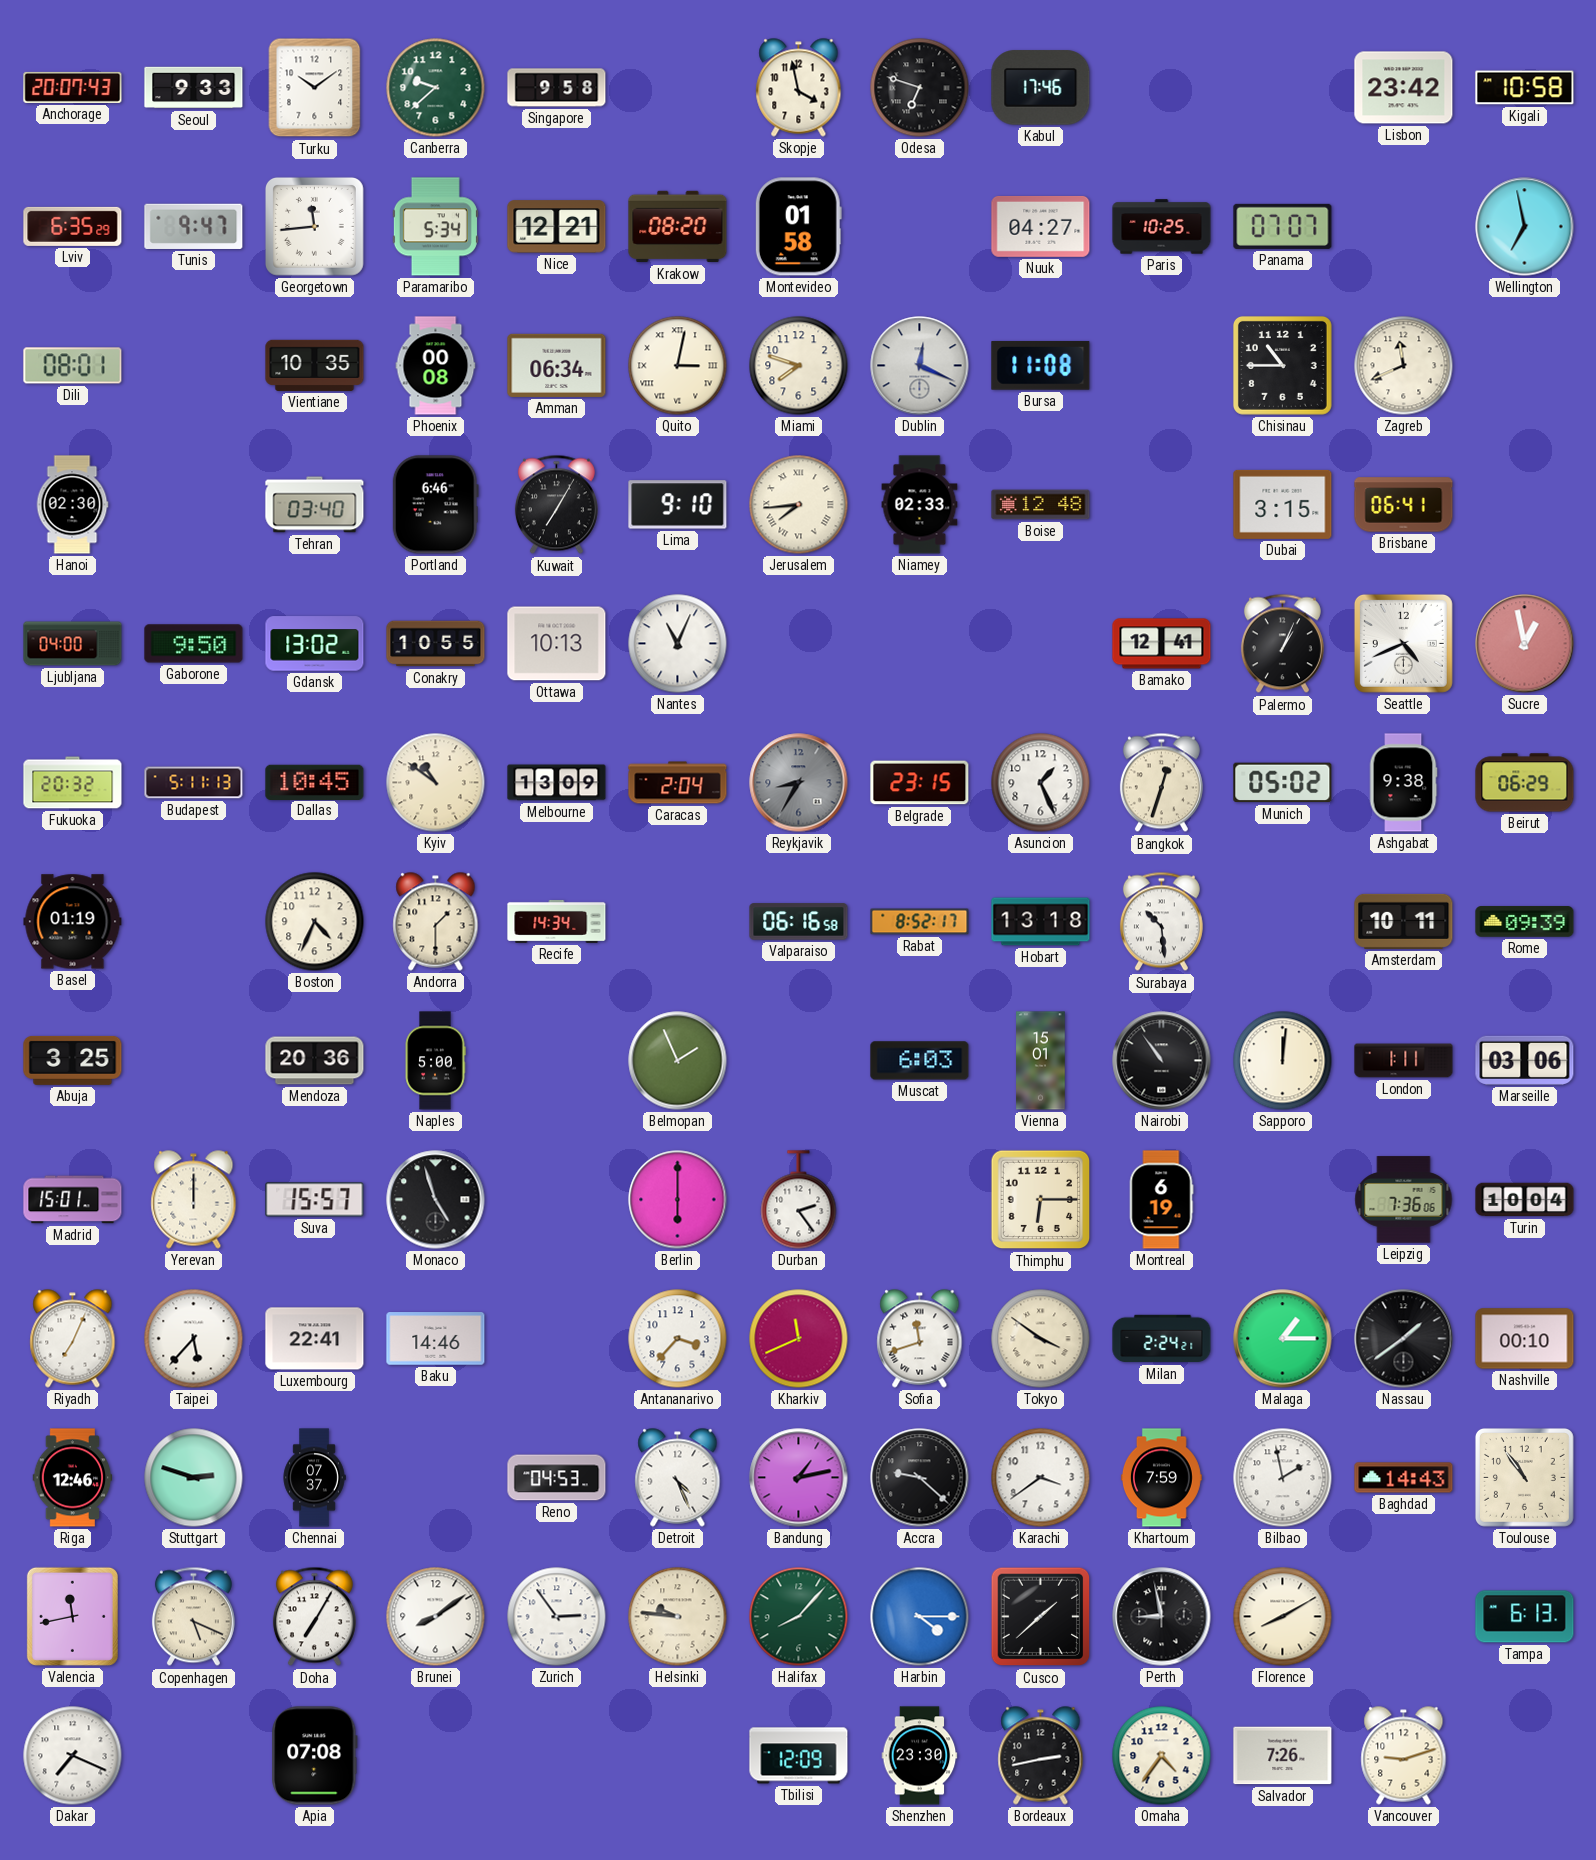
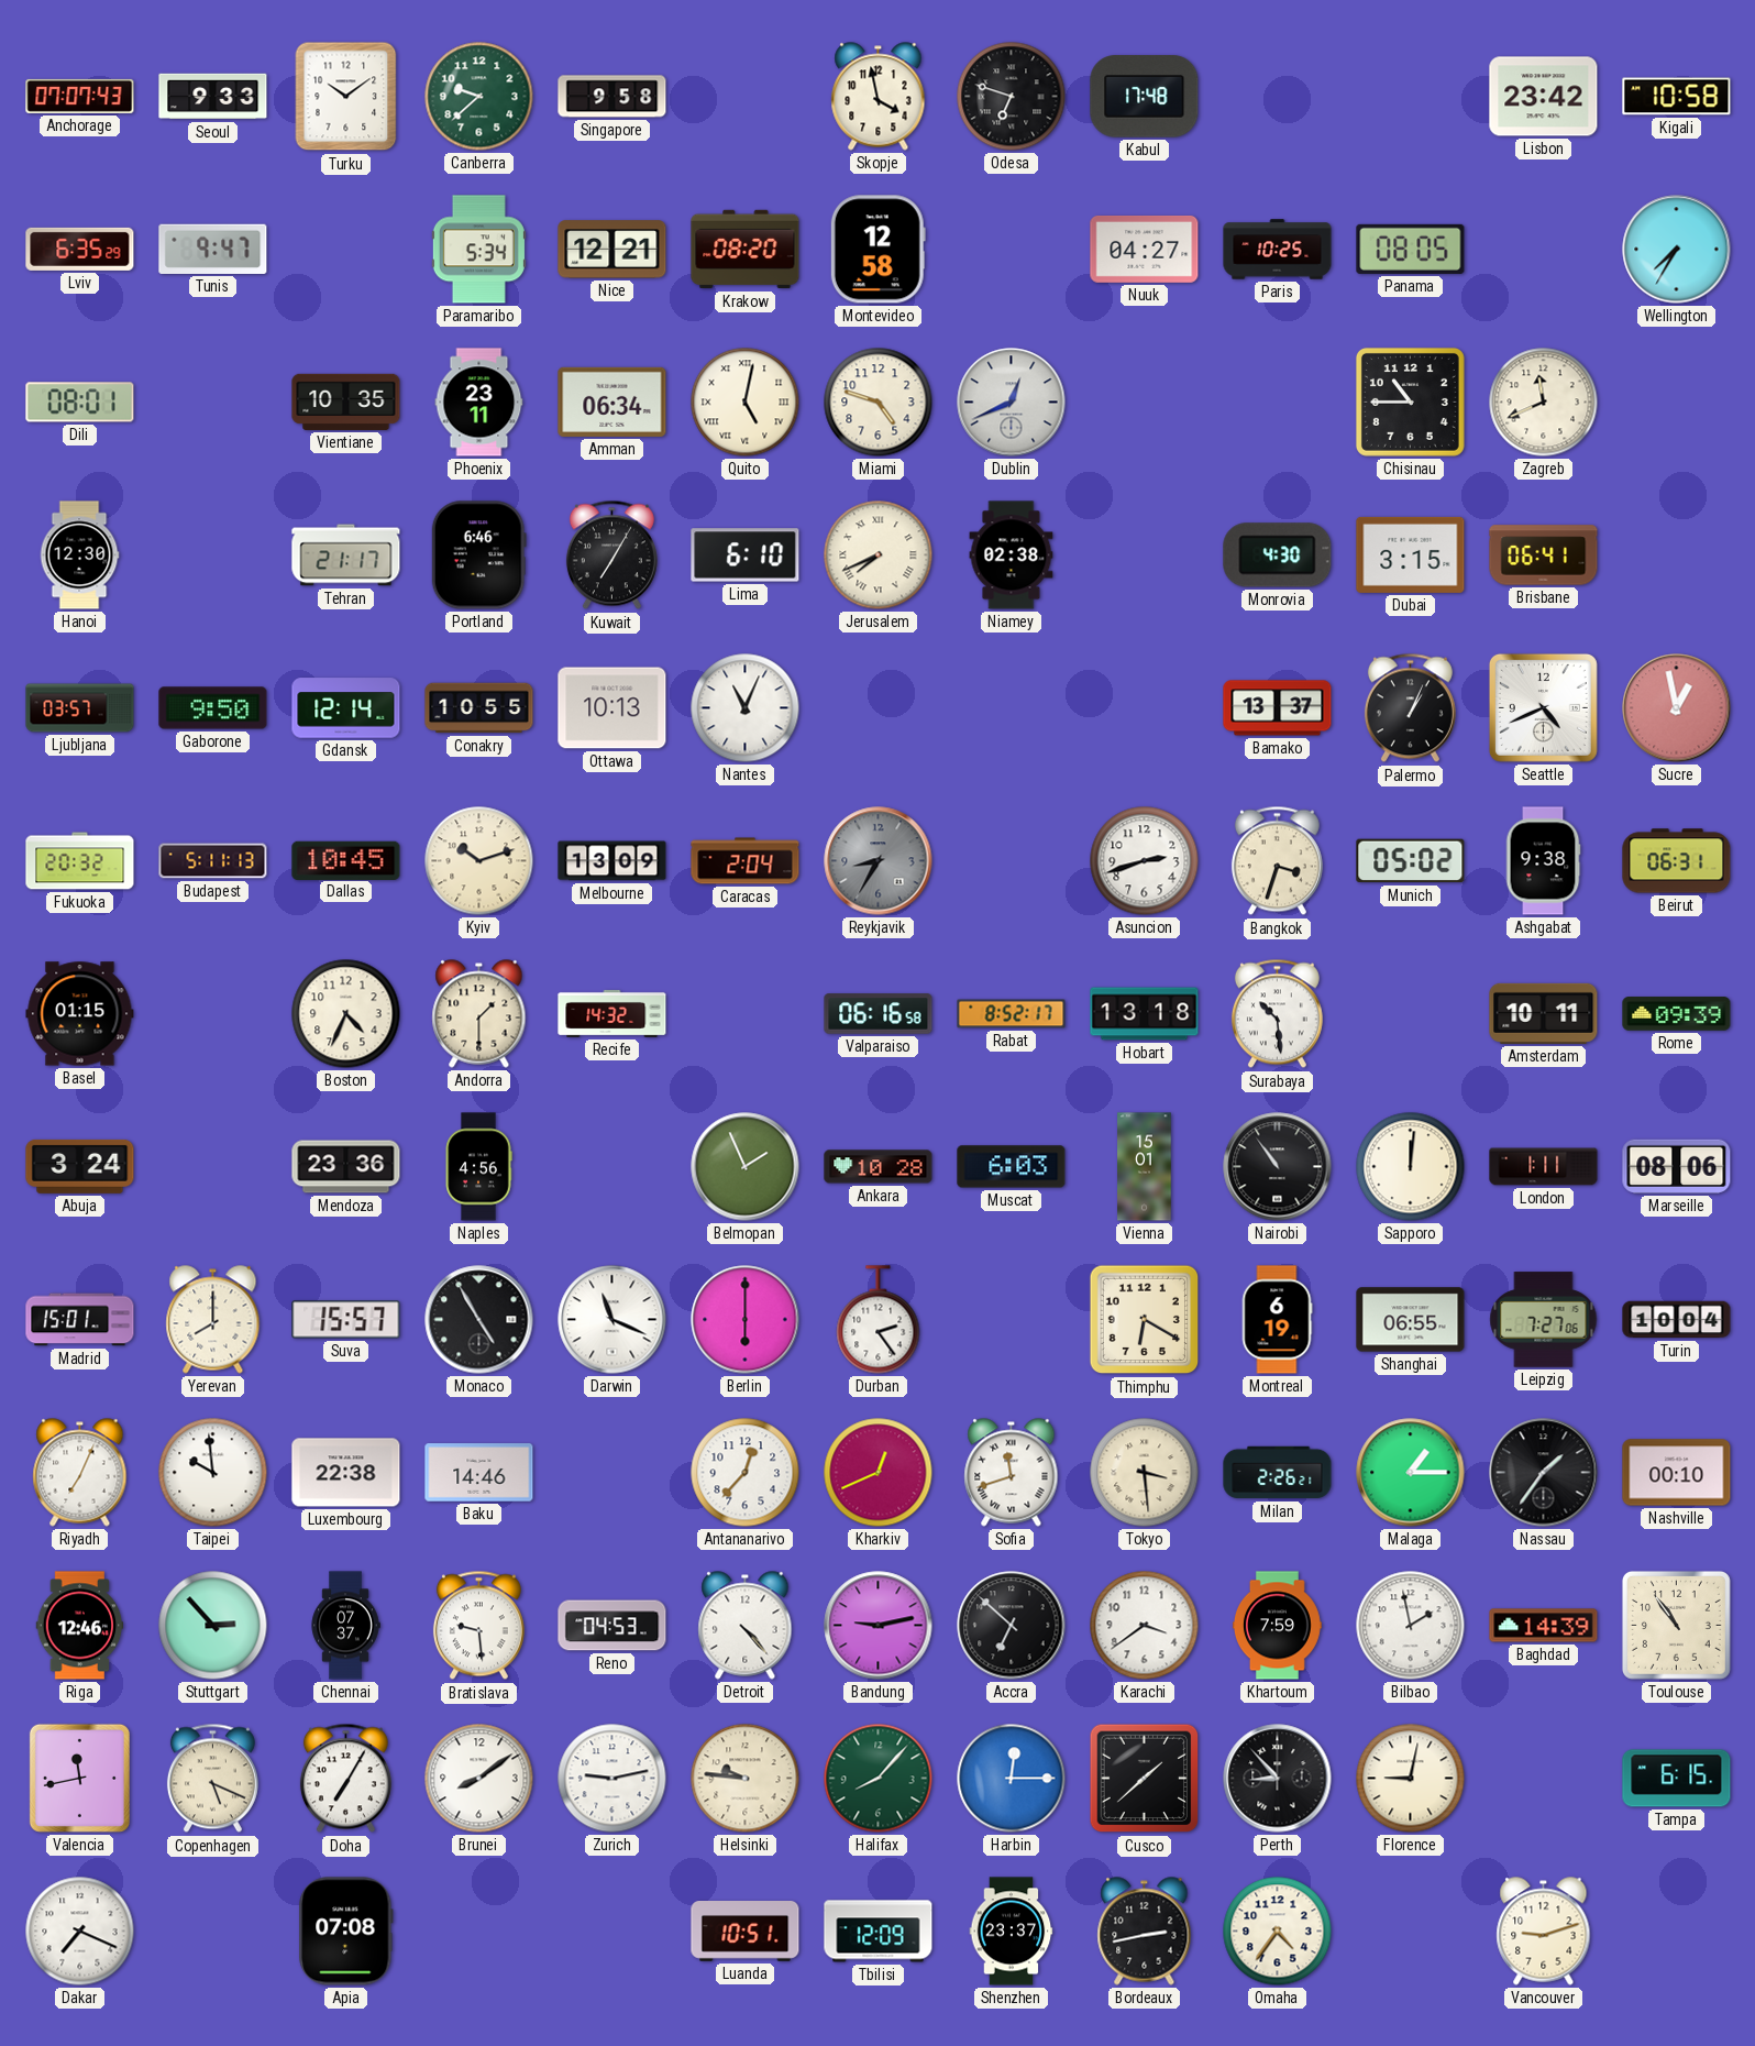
Anchorage: 20:07 -> 07:07 (80, 96)
Kabul: 17:46 -> 17:48 (1145, 97)
Georgetown: 11:44 -> none (314, 226)
Montevideo: 01:58 -> 12:58 (877, 250)
Panama: 07:07 -> 08:05 (1411, 249)
Wellington: 6:58 -> 7:35 (1677, 250)
Phoenix: 00:08 -> 23:11 (479, 403)
Quito: 3:02 -> 5:02 (746, 403)
Miami: 7:48 -> 4:48 (879, 403)
Dublin: 12:19 -> 12:41 (1012, 403)
Bursa: 11:08 -> none (1041, 366)
Hanoi: 02:30 -> 12:30 (79, 555)
Tehran: 03:40 -> 21:17 (346, 555)
Lima: 9:10 -> 6:10 (746, 555)
Jerusalem: 7:44 -> 7:41 (879, 555)
Niamey: 02:33 -> 02:38 (1012, 555)
Boise: 12:48 -> none (1041, 505)
Monrovia: none -> 4:30 (1278, 555)
Ljubljana: 04:00 -> 03:57 (80, 708)
Gdansk: 13:02 -> 12:14 (346, 708)
Bamako: 12:41 -> 13:37 (1278, 708)
Kyiv: 10:51 -> 10:12 (479, 861)
Belgrade: 23:15 -> none (920, 783)
Asuncion: 1:26 -> 2:42 (1145, 861)
Bangkok: 12:33 -> 3:33 (1277, 861)
Beirut: 06:29 -> 06:31 (1677, 861)
Basel: 01:19 -> 01:15 (80, 1014)
Recife: 14:34 -> 14:32 (612, 1013)
Abuja: 3:25 -> 3:24 (80, 1166)
Mendoza: 20:36 -> 23:36 (346, 1167)
Naples: 5:00 -> 4:56 (478, 1167)
Ankara: none -> 10:28 (879, 1167)
Marseille: 03:06 -> 08:06 (1677, 1166)
Yerevan: 12:00 -> 8:00 (213, 1320)
Monaco: 4:57 -> 4:55 (479, 1320)
Darwin: none -> 11:19 (612, 1320)
Thimphu: 6:15 -> 6:20 (1145, 1320)
Shanghai: none -> 06:55 (1411, 1320)
Leipzig: 7:36 -> 7:27 (1544, 1320)
Taipei: 5:37 -> 9:59 (213, 1473)
Luxembourg: 22:41 -> 22:38 (346, 1473)
Antananarivo: 3:37 -> 12:37 (746, 1473)
Kharkiv: 11:41 -> 12:41 (879, 1473)
Tokyo: 3:51 -> 3:29 (1145, 1473)
Milan: 2:24 -> 2:26 (1278, 1473)
Nassau: 1:39 -> 1:36 (1544, 1473)
Stuttgart: 2:48 -> 2:53 (213, 1626)
Bratislava: none -> 9:29 (478, 1626)
Detroit: 4:26 -> 4:23 (746, 1626)
Bandung: 1:13 -> 9:13 (879, 1626)
Accra: 9:22 -> 6:52 (1012, 1626)
Baghdad: 14:43 -> 14:39 (1544, 1626)
Zurich: 2:54 -> 9:13 (612, 1779)
Harbin: 4:15 -> 12:15 (1012, 1779)
Perth: 8:58 -> 8:53 (1278, 1779)
Florence: 8:10 -> 9:02 (1411, 1779)
Tampa: 6:13 -> 6:15 (1677, 1779)
Luanda: none -> 10:51 (746, 1932)
Shenzhen: 23:30 -> 23:37 (1012, 1932)
Salvador: 7:26 -> none (1283, 1756)
